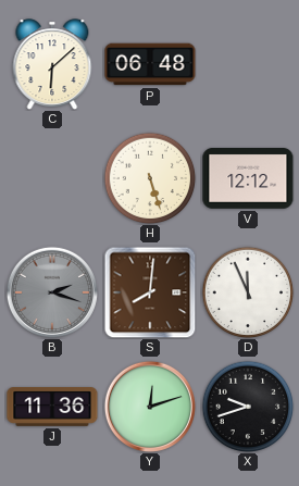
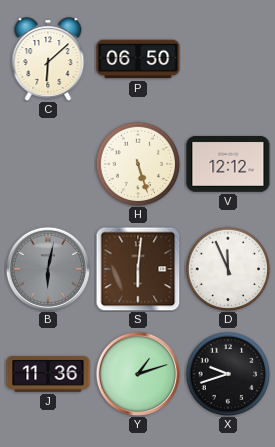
P: 06:48 -> 06:50 (138, 59)
B: 2:18 -> 6:02 (48, 269)
S: 8:01 -> 6:01 (138, 269)
Y: 12:12 -> 1:12 (138, 374)
